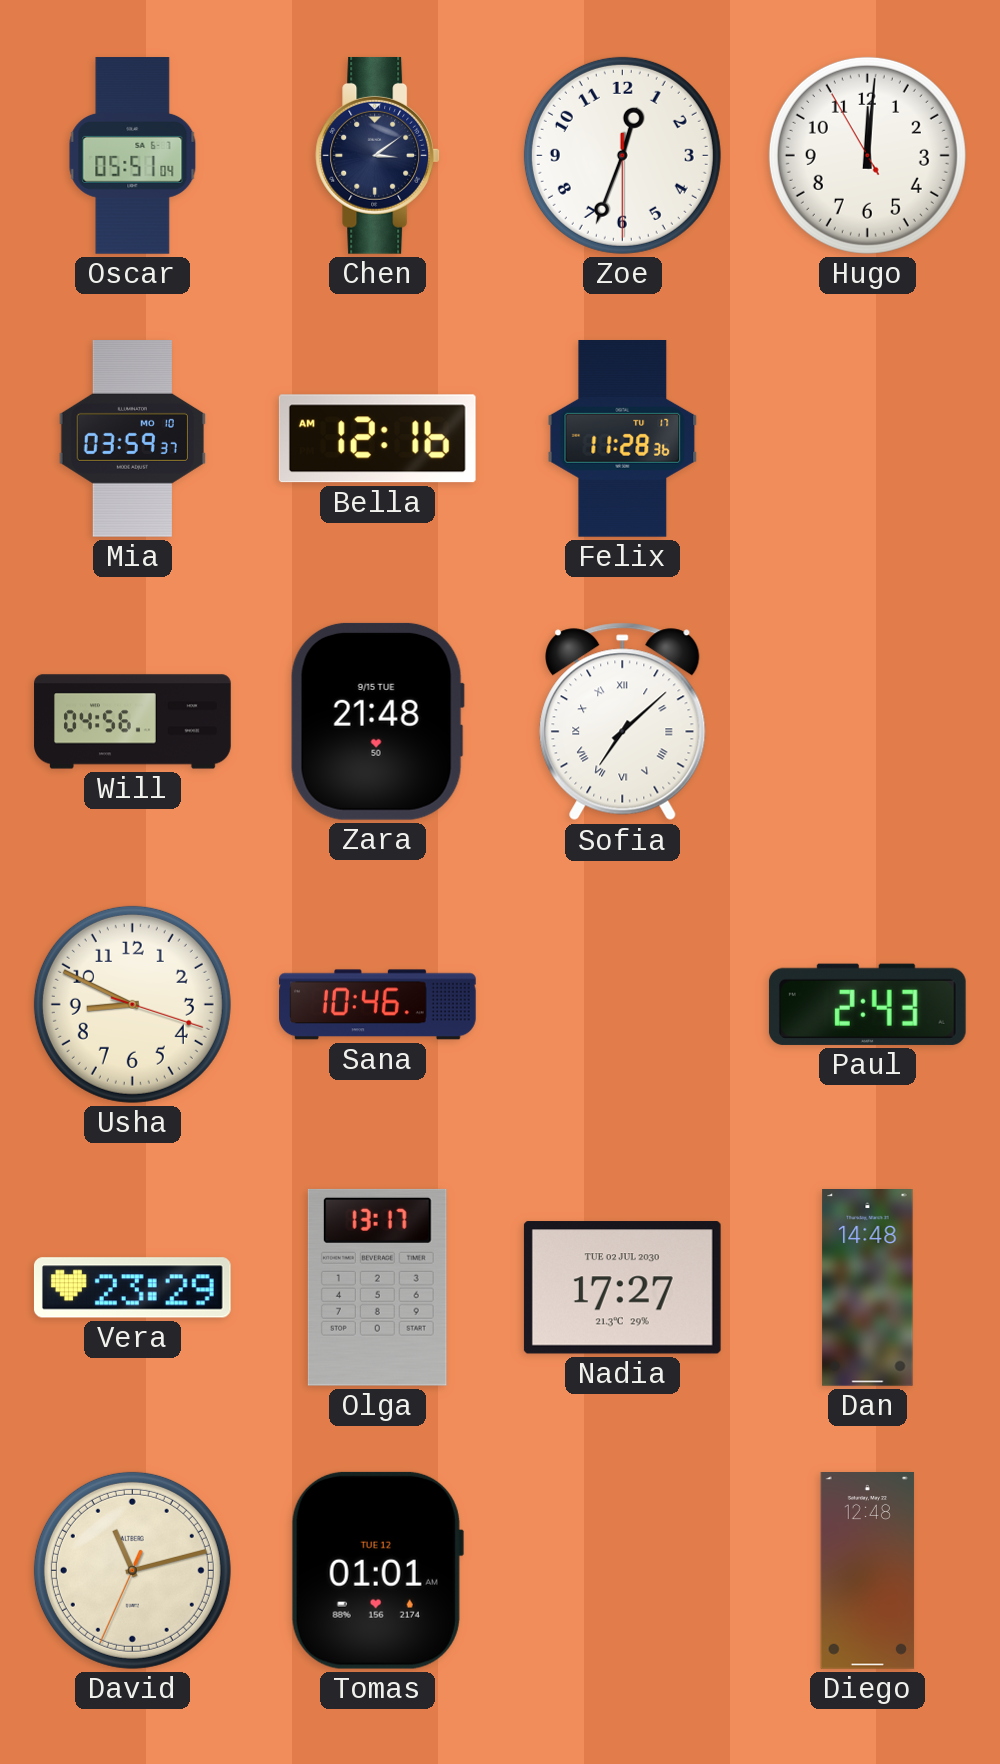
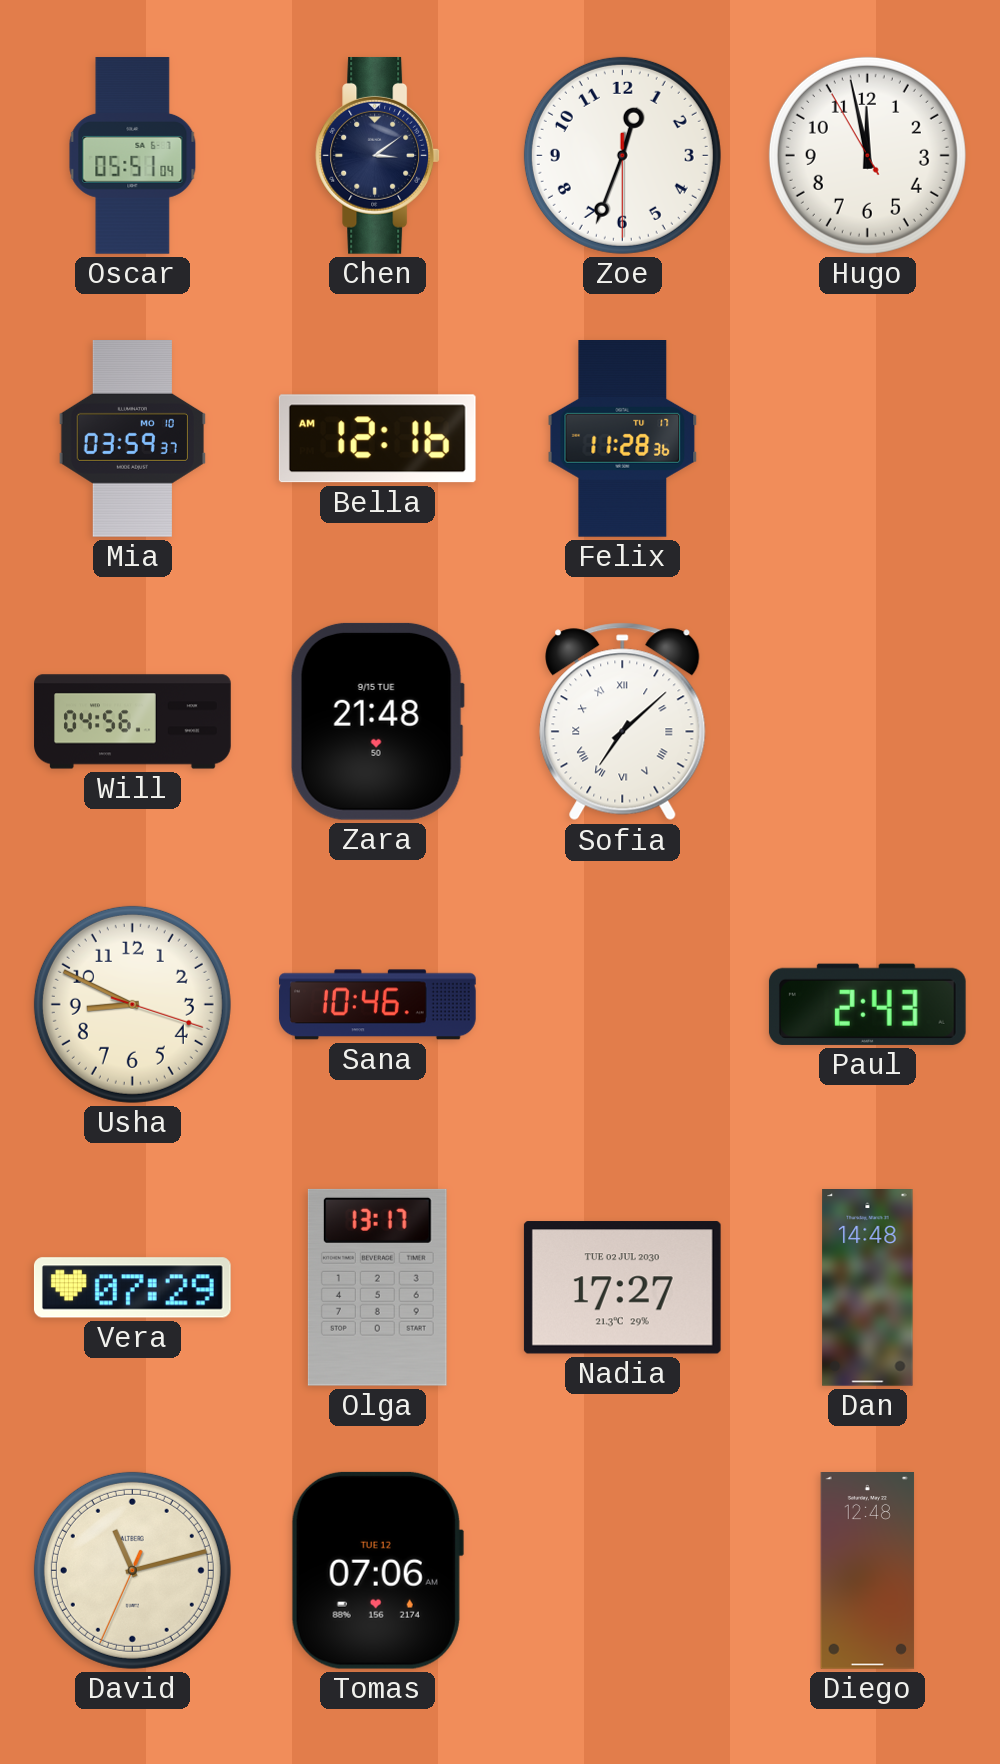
Hugo: 12:00 -> 11:57 (867, 155)
Vera: 23:29 -> 07:29 (132, 1288)
Tomas: 01:01 -> 07:06 (377, 1570)
